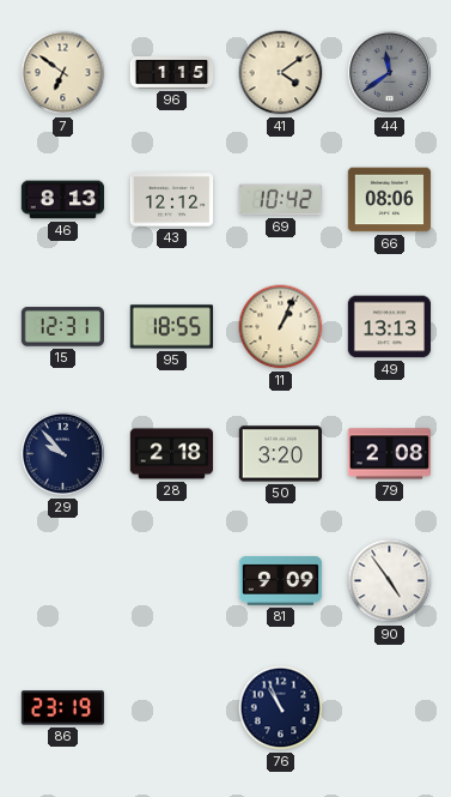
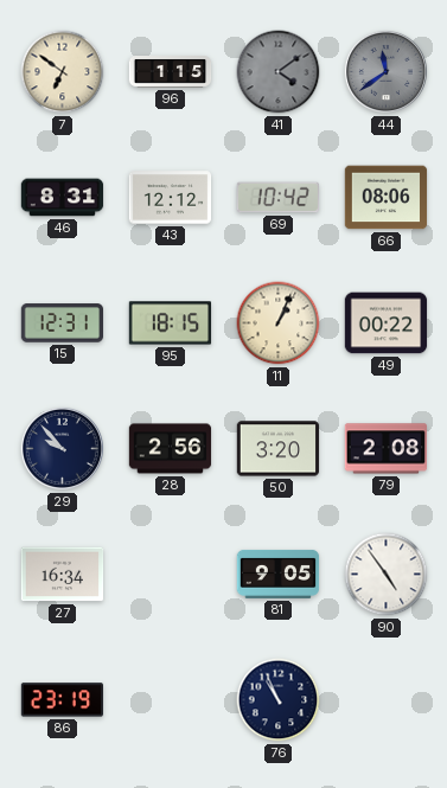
41 dial: cream -> grey (279, 72)
46: 8:13 -> 8:31 (63, 198)
95: 18:55 -> 18:15 (171, 323)
49: 13:13 -> 00:22 (387, 323)
28: 2:18 -> 2:56 (171, 449)
27: none -> 16:34 (63, 575)
81: 9:09 -> 9:05 (279, 574)
